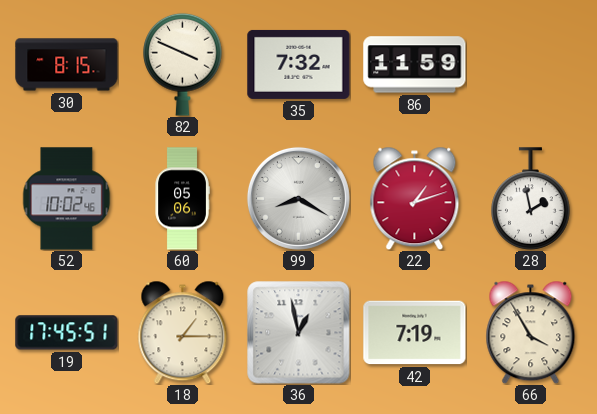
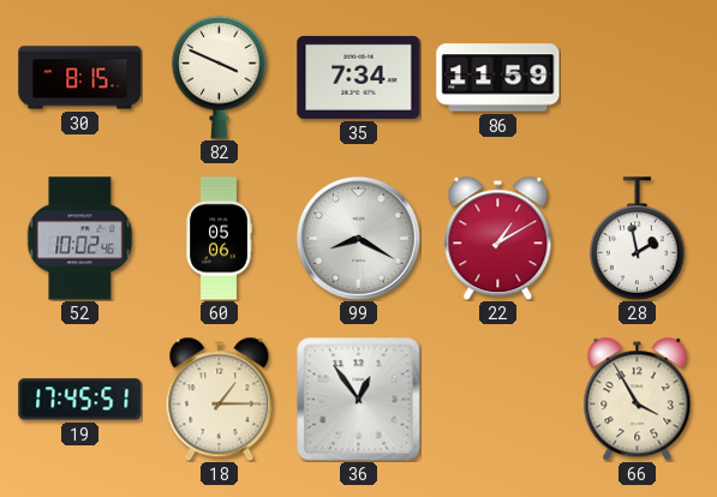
35: 7:32 -> 7:34 (359, 77)
22: 1:12 -> 1:10 (498, 238)
36: 12:58 -> 12:54 (359, 400)
42: 7:19 -> none (415, 333)
